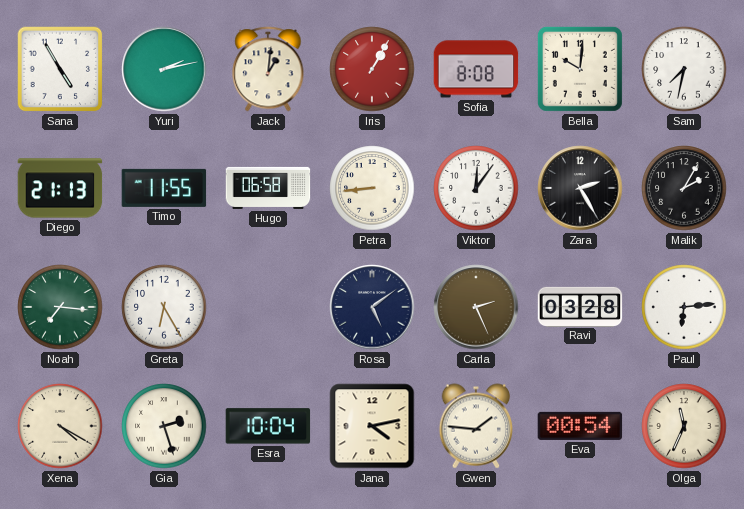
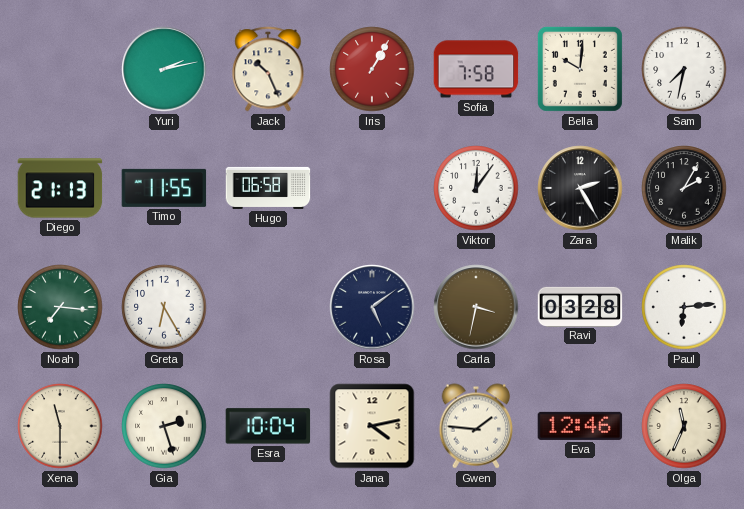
Sana: 4:55 -> none (60, 69)
Jack: 1:01 -> 10:26 (268, 69)
Sofia: 8:08 -> 7:58 (476, 69)
Petra: 8:44 -> none (372, 188)
Carla: 2:26 -> 3:32 (476, 307)
Xena: 4:20 -> 11:30 (60, 426)
Eva: 00:54 -> 12:46 (580, 426)
